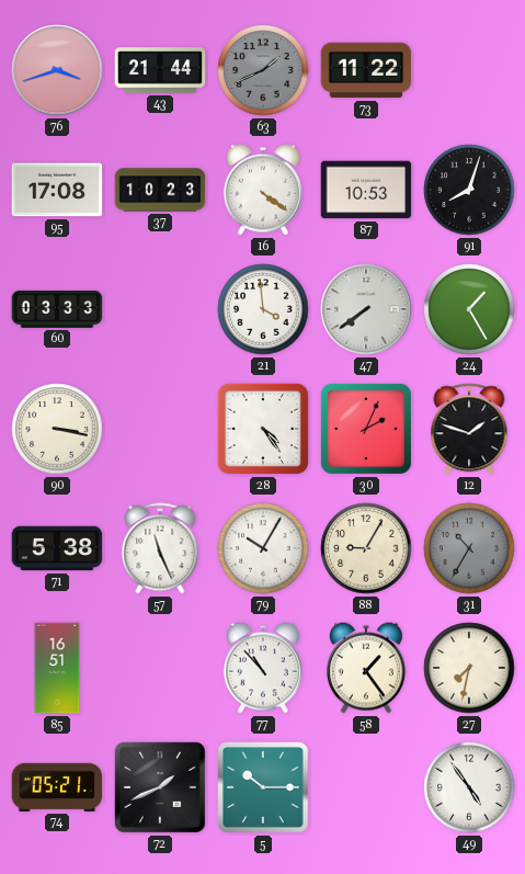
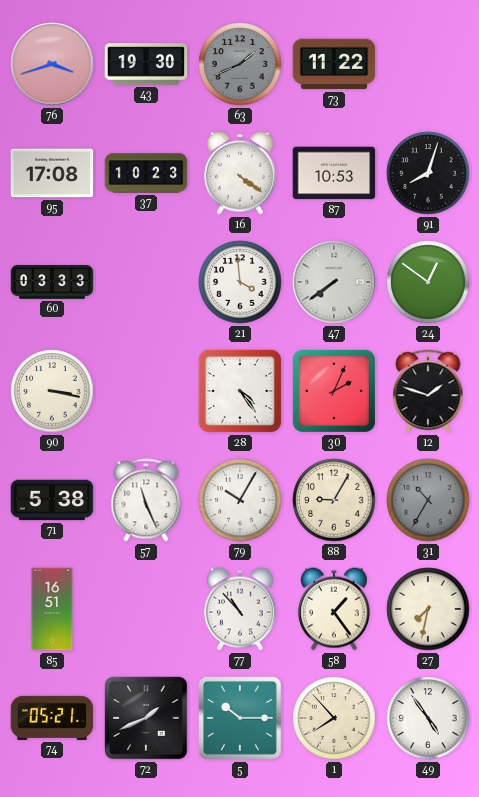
43: 21:44 -> 19:30 (146, 64)
24: 1:25 -> 12:51 (428, 282)
1: none -> 7:53 (334, 718)
